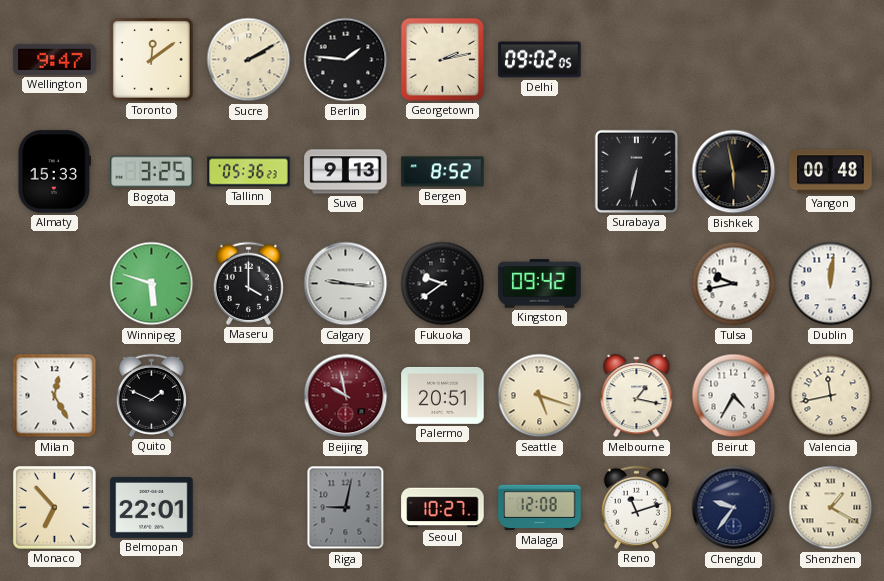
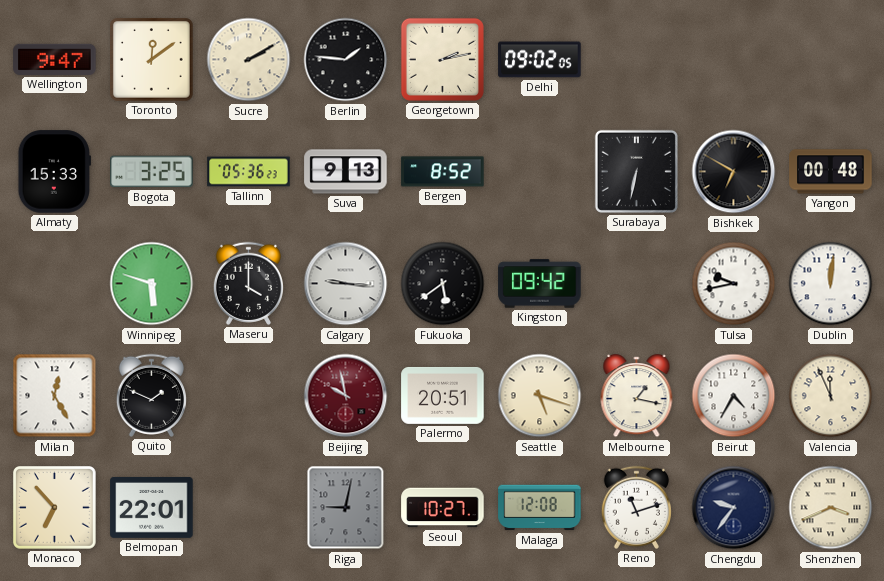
Bishkek: 5:58 -> 6:50 (734, 172)
Fukuoka: 9:39 -> 5:39 (443, 284)
Valencia: 11:43 -> 11:56 (831, 396)
Shenzhen: 1:20 -> 3:41 (831, 508)
